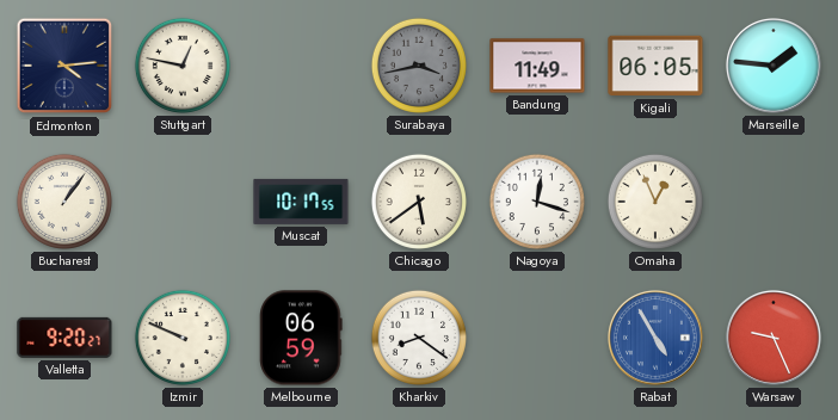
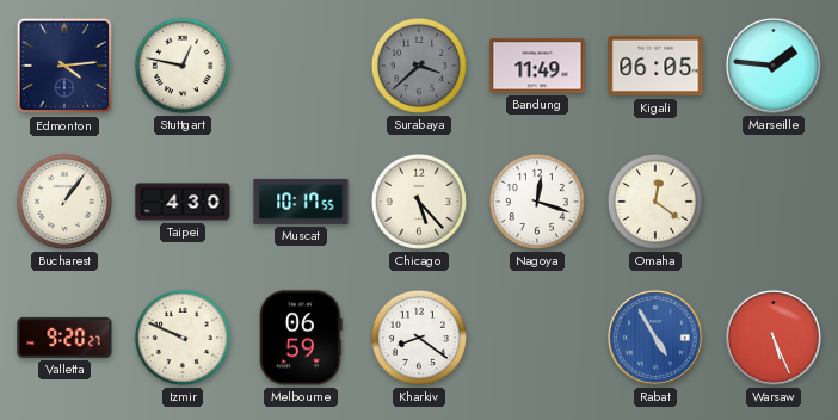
Surabaya: 3:43 -> 3:38 (419, 66)
Taipei: none -> 4:30 (183, 202)
Chicago: 5:39 -> 5:23 (419, 202)
Omaha: 12:56 -> 12:21 (655, 202)
Warsaw: 9:26 -> 5:26 (774, 338)
